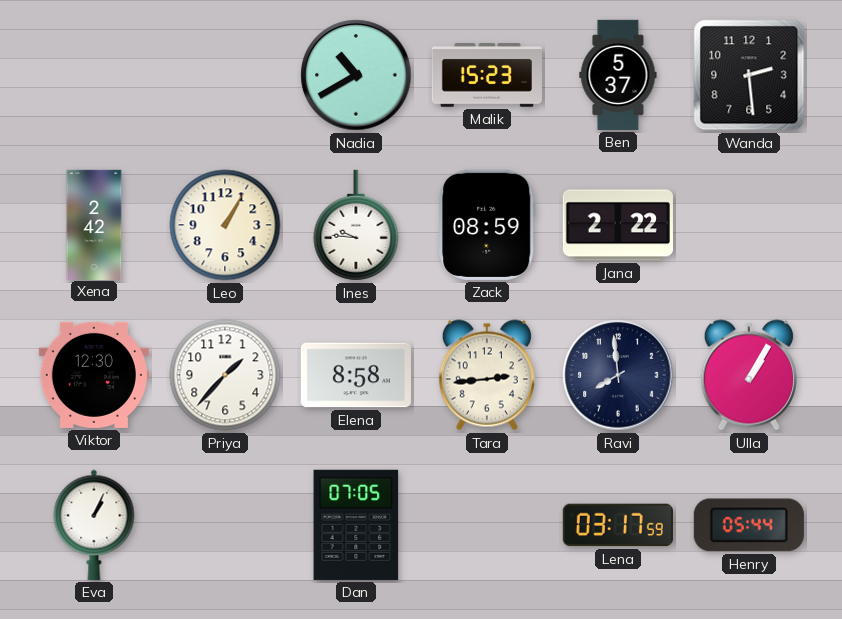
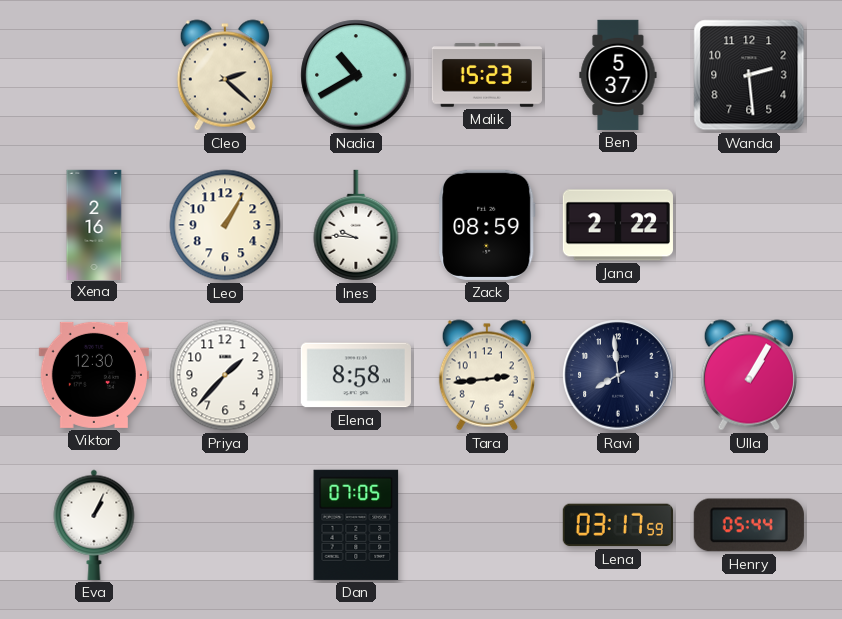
Cleo: none -> 2:22 (225, 75)
Xena: 2:42 -> 2:16 (94, 224)
